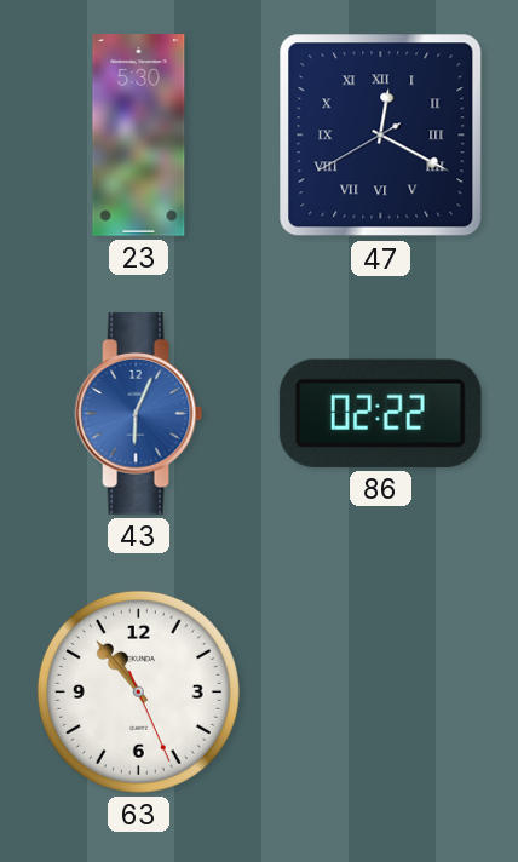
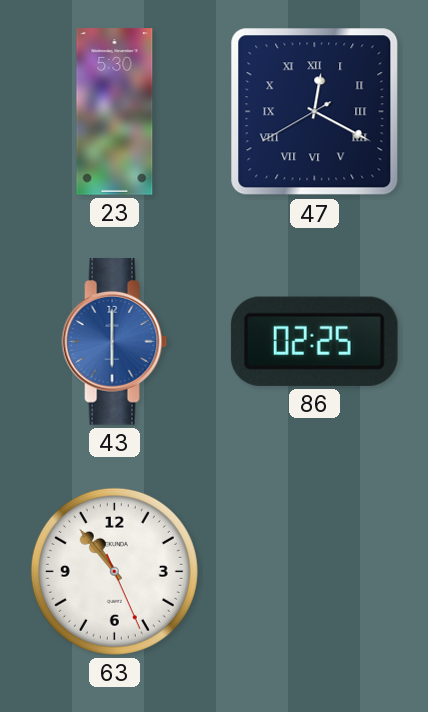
43: 6:04 -> 6:00 (115, 342)
86: 02:22 -> 02:25 (314, 341)
